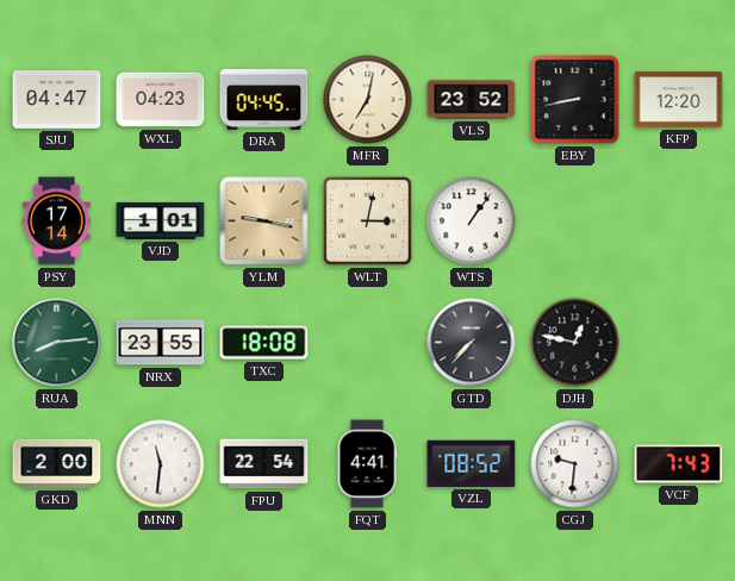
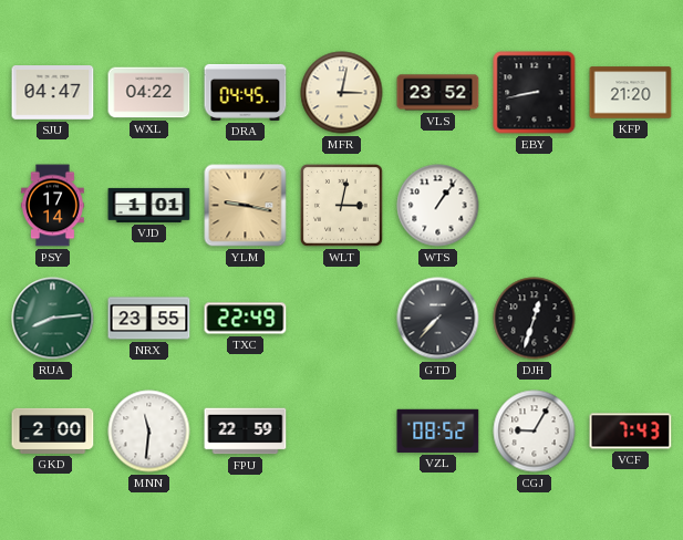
WXL: 04:23 -> 04:22 (149, 93)
MFR: 7:02 -> 3:02 (342, 93)
KFP: 12:20 -> 21:20 (631, 93)
TXC: 18:08 -> 22:49 (246, 319)
DJH: 12:47 -> 12:33 (535, 319)
FPU: 22:54 -> 22:59 (246, 432)
FQT: 4:41 -> none (367, 464)
CGJ: 9:31 -> 9:05 (535, 432)
